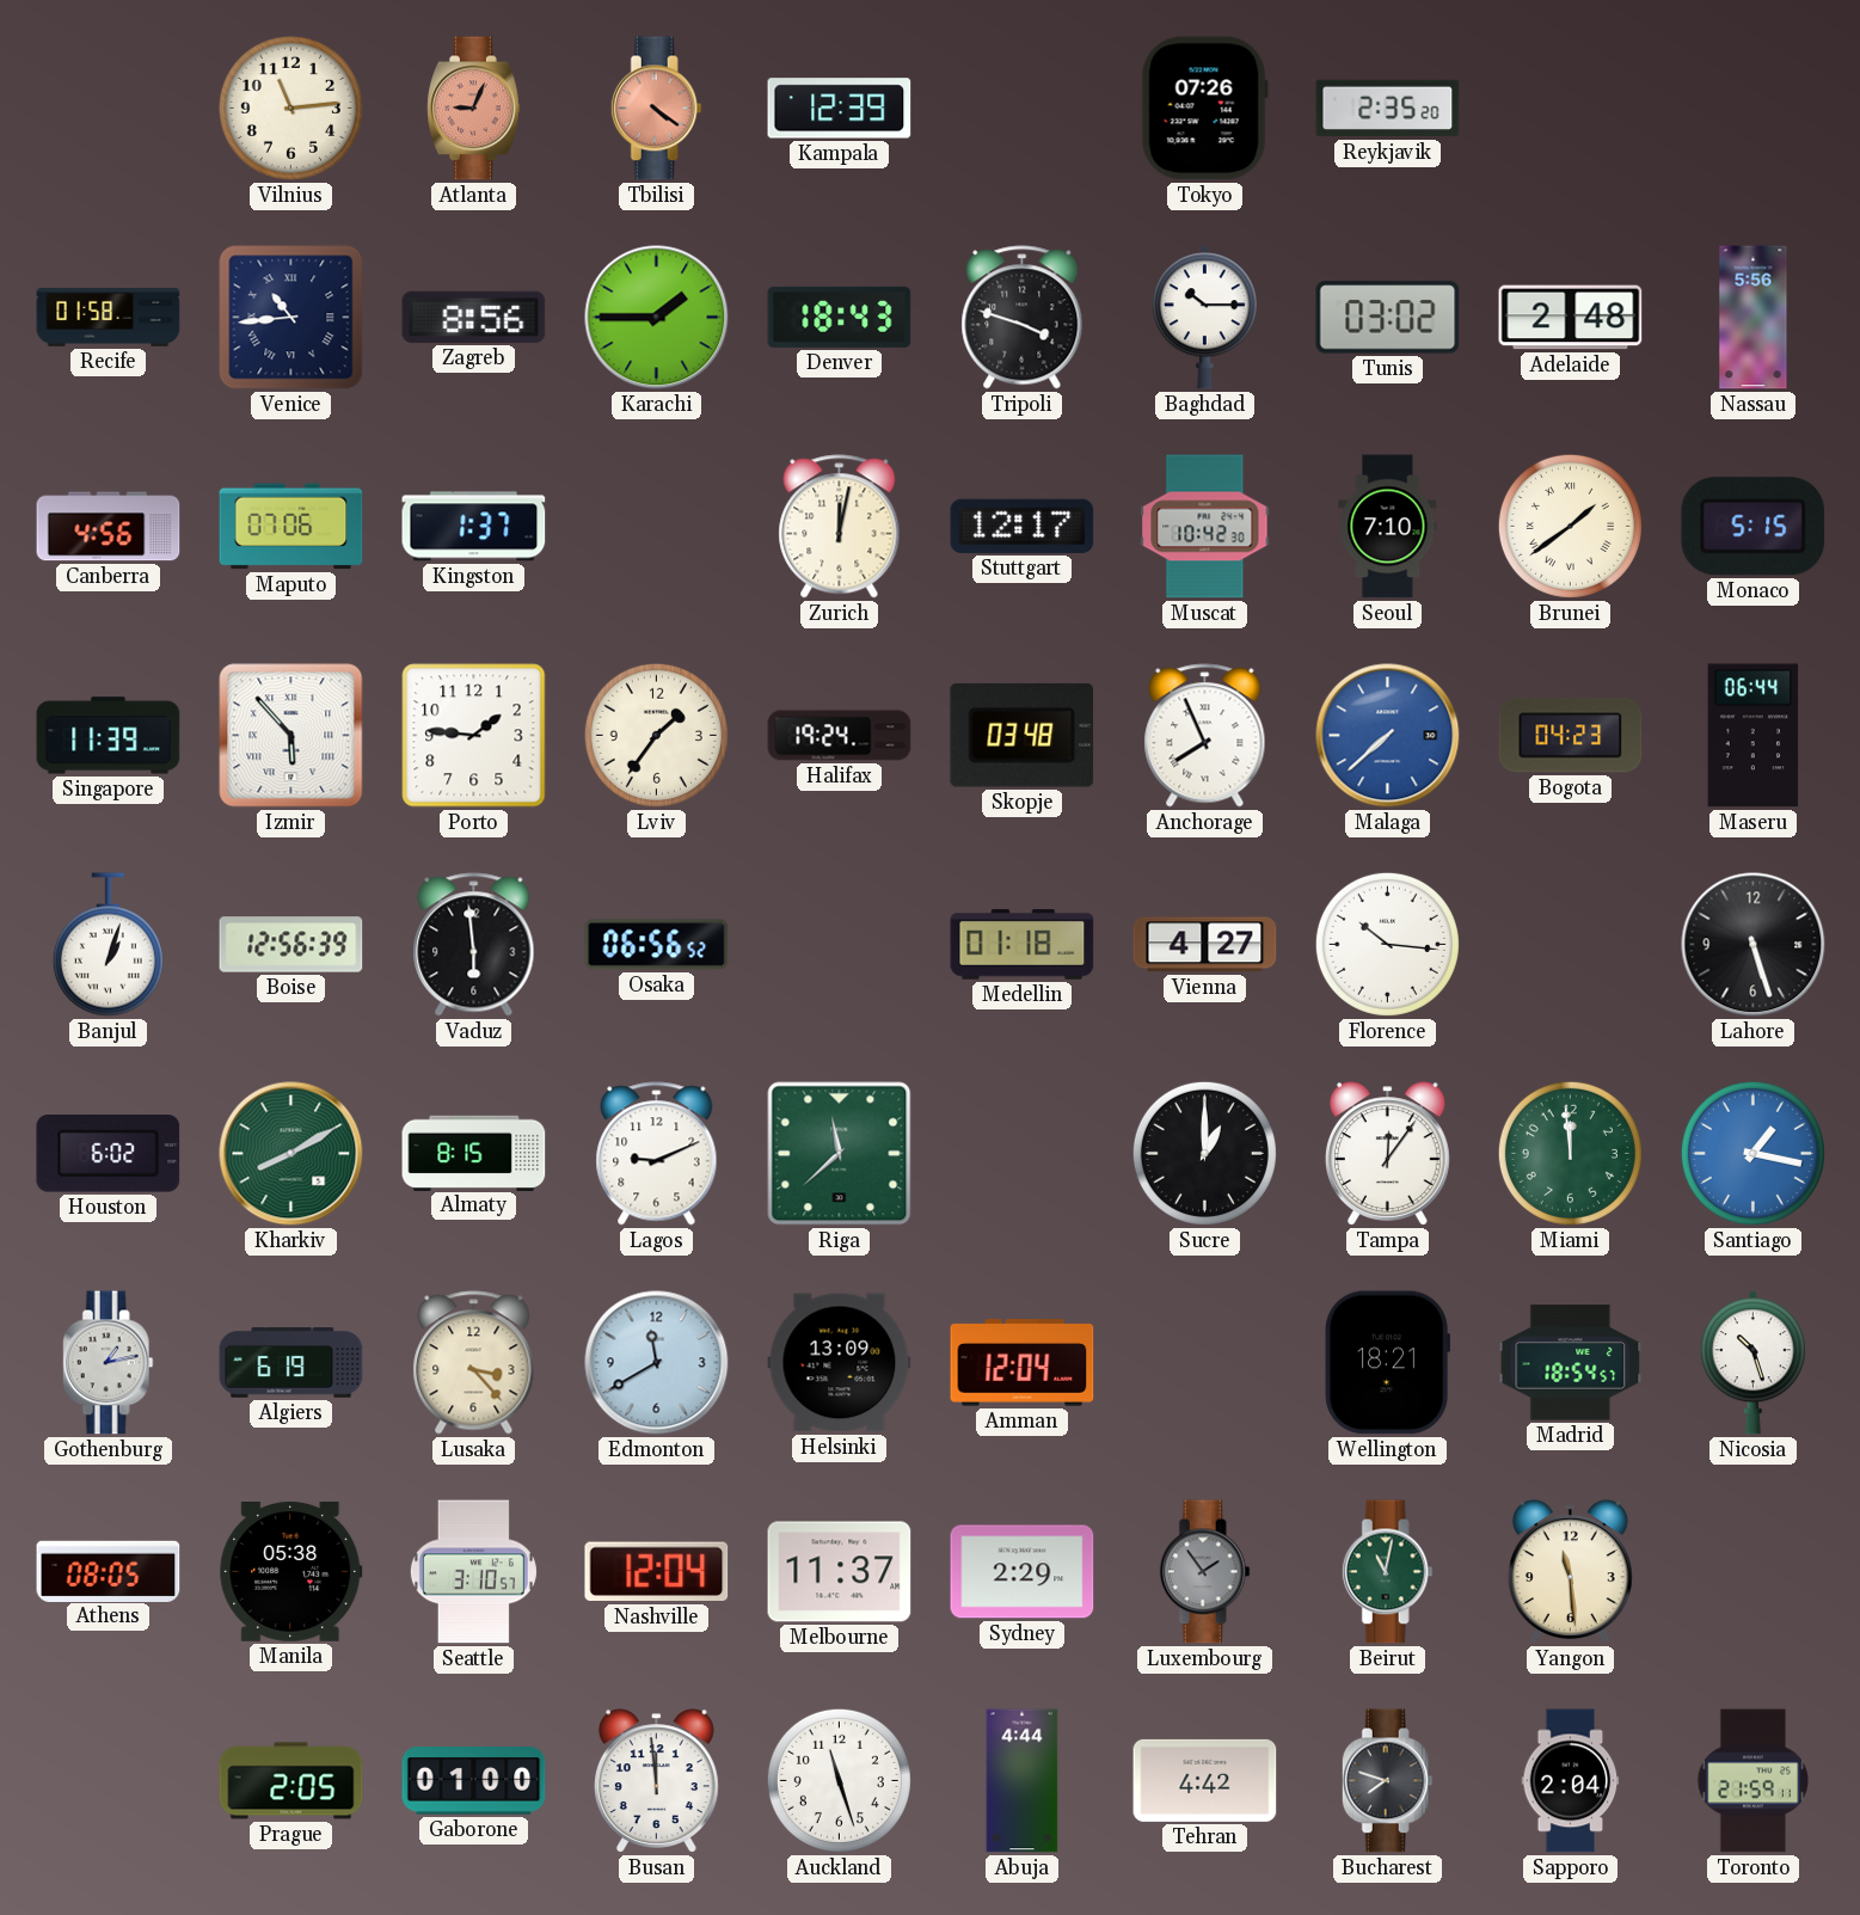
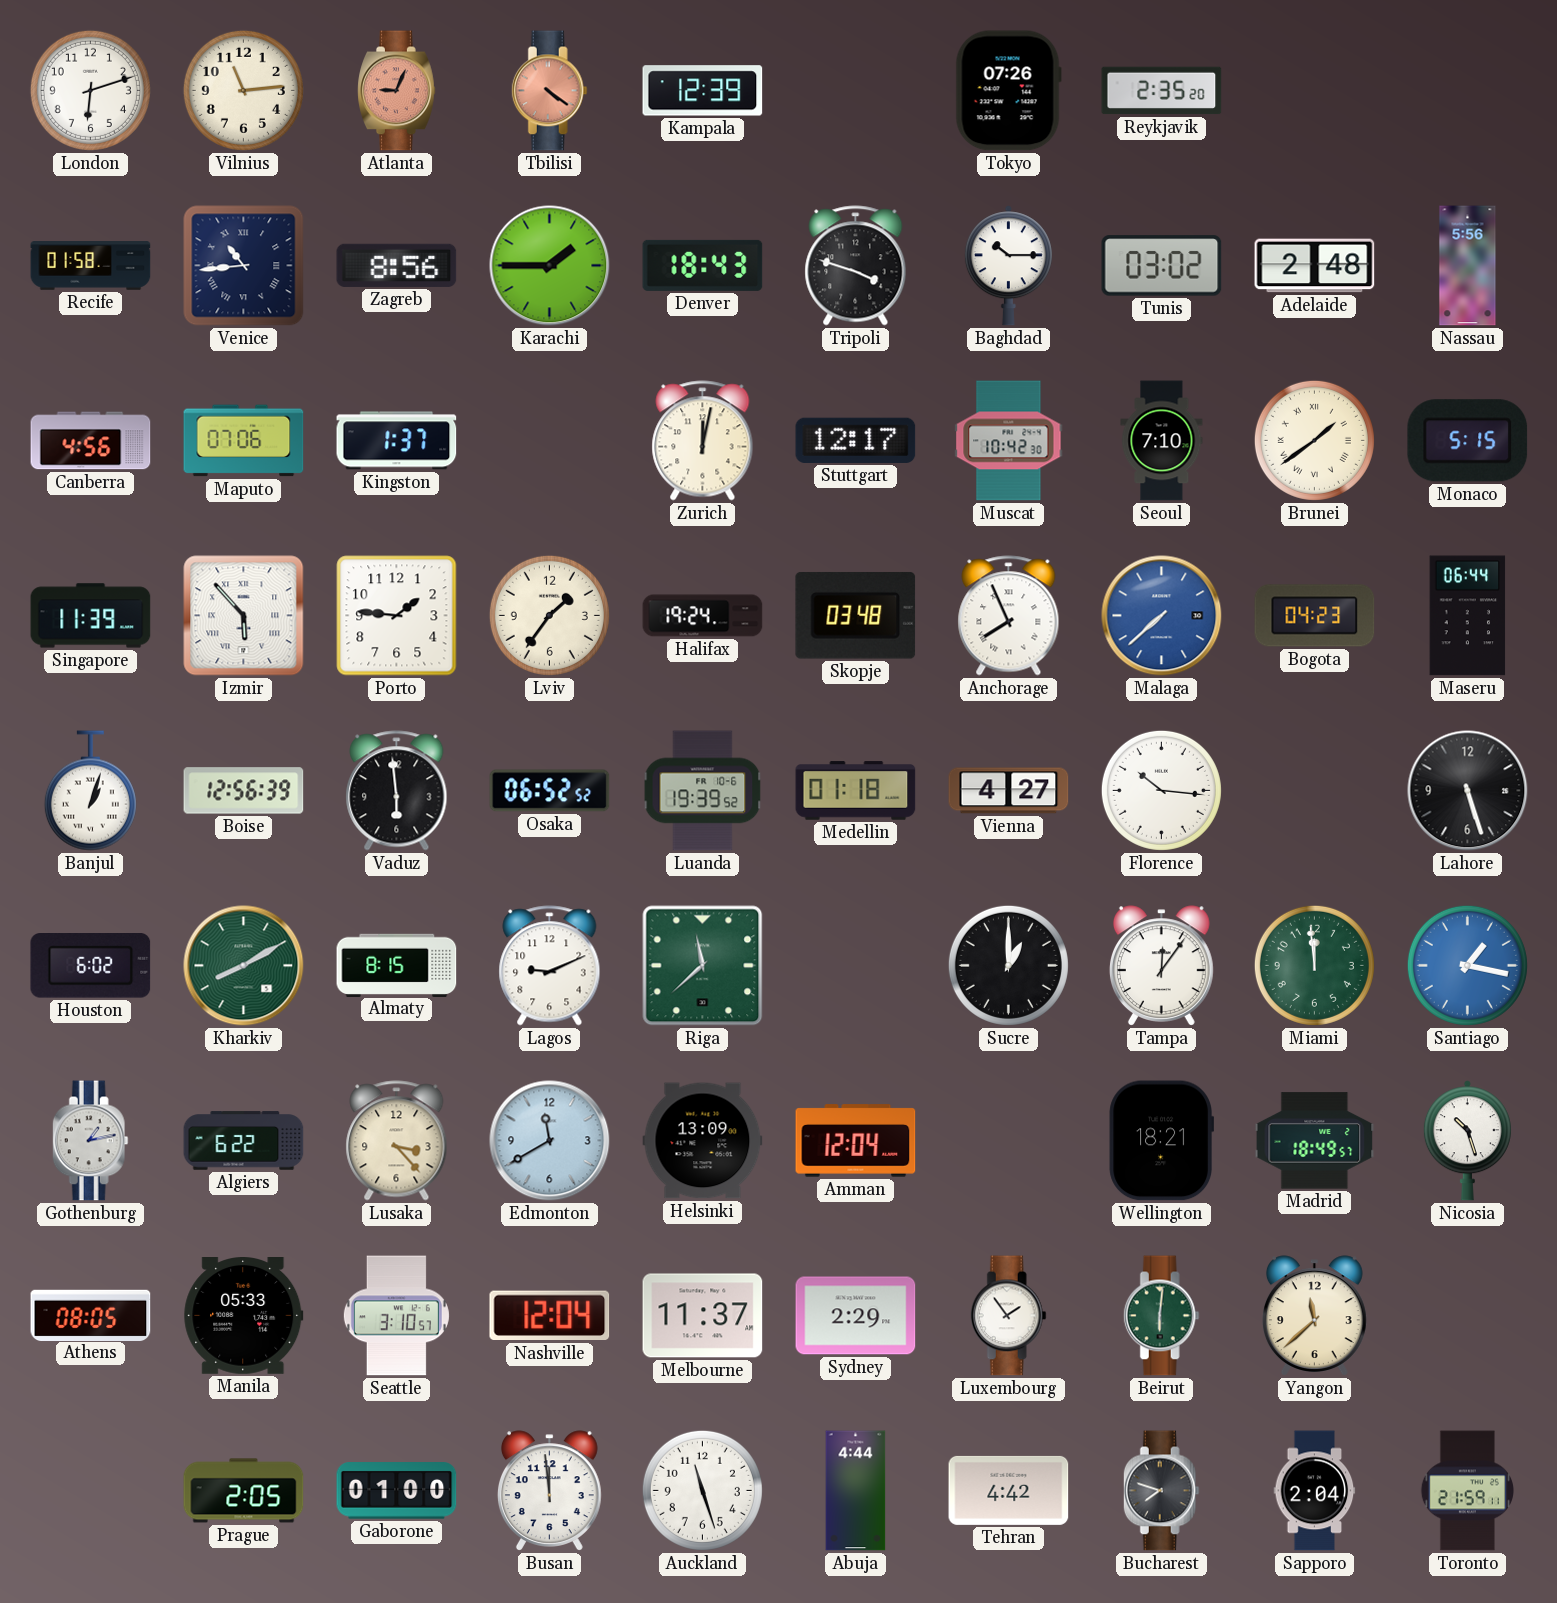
London: none -> 6:12 (90, 90)
Osaka: 06:56 -> 06:52 (550, 791)
Luanda: none -> 19:39 (703, 791)
Algiers: 6:19 -> 6:22 (244, 1141)
Madrid: 18:54 -> 18:49 (1315, 1141)
Manila: 05:38 -> 05:33 (244, 1316)
Luxembourg dial: grey -> white (1008, 1316)
Beirut: 11:02 -> 6:01 (1161, 1316)
Yangon: 11:29 -> 11:38 (1314, 1316)
